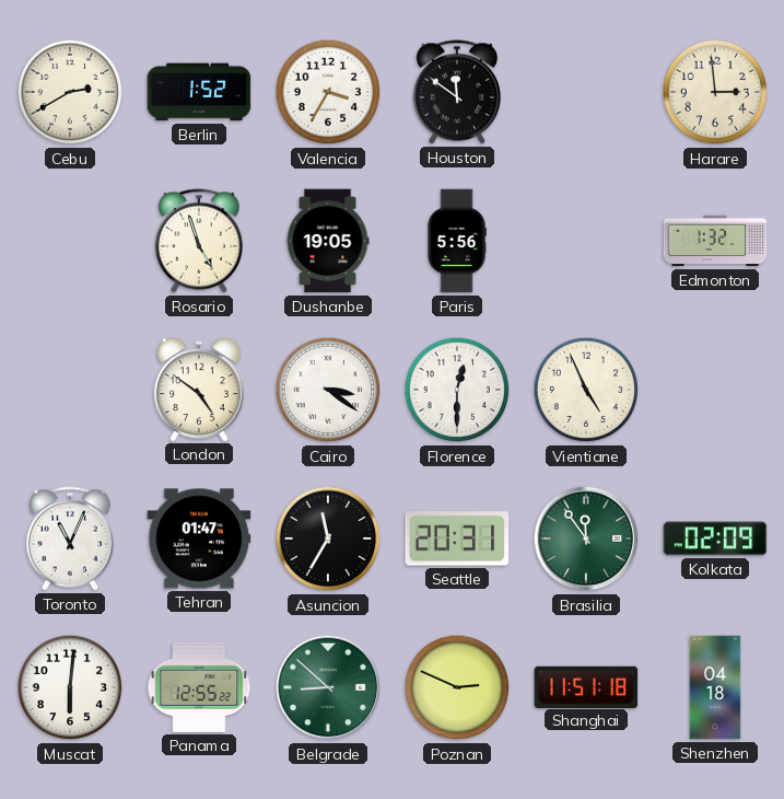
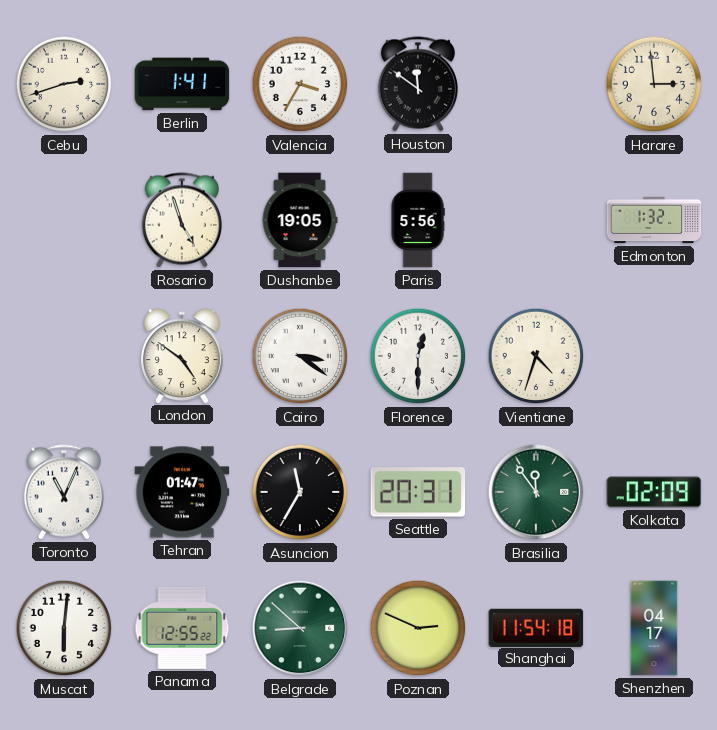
Cebu: 2:40 -> 2:42 (64, 84)
Berlin: 1:52 -> 1:41 (182, 84)
Vientiane: 4:56 -> 4:33 (536, 356)
Shanghai: 11:51 -> 11:54 (536, 627)
Shenzhen: 04:18 -> 04:17 (654, 628)
